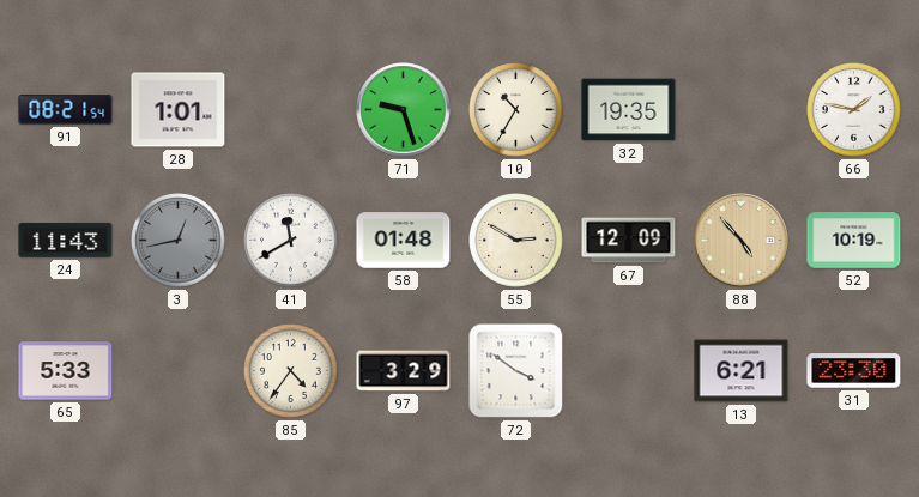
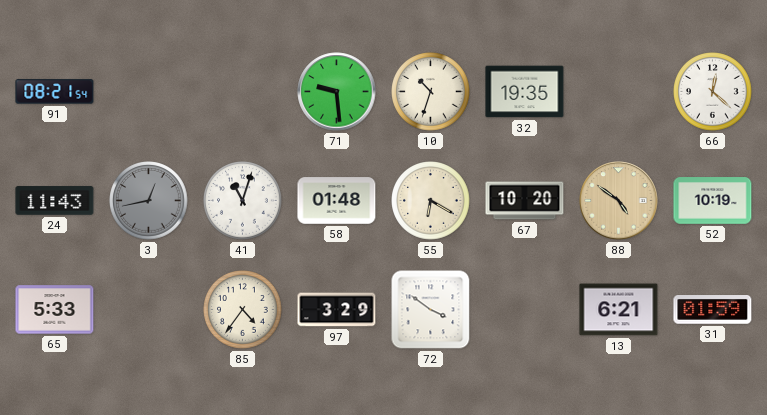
28: 1:01 -> none (179, 110)
71: 9:27 -> 9:29 (337, 92)
10: 10:35 -> 10:33 (431, 92)
66: 1:47 -> 12:22 (713, 92)
41: 11:40 -> 11:03 (243, 201)
55: 2:50 -> 6:20 (431, 201)
67: 12:09 -> 10:20 (525, 201)
88: 4:53 -> 4:51 (619, 201)
31: 23:30 -> 01:59 (713, 310)
